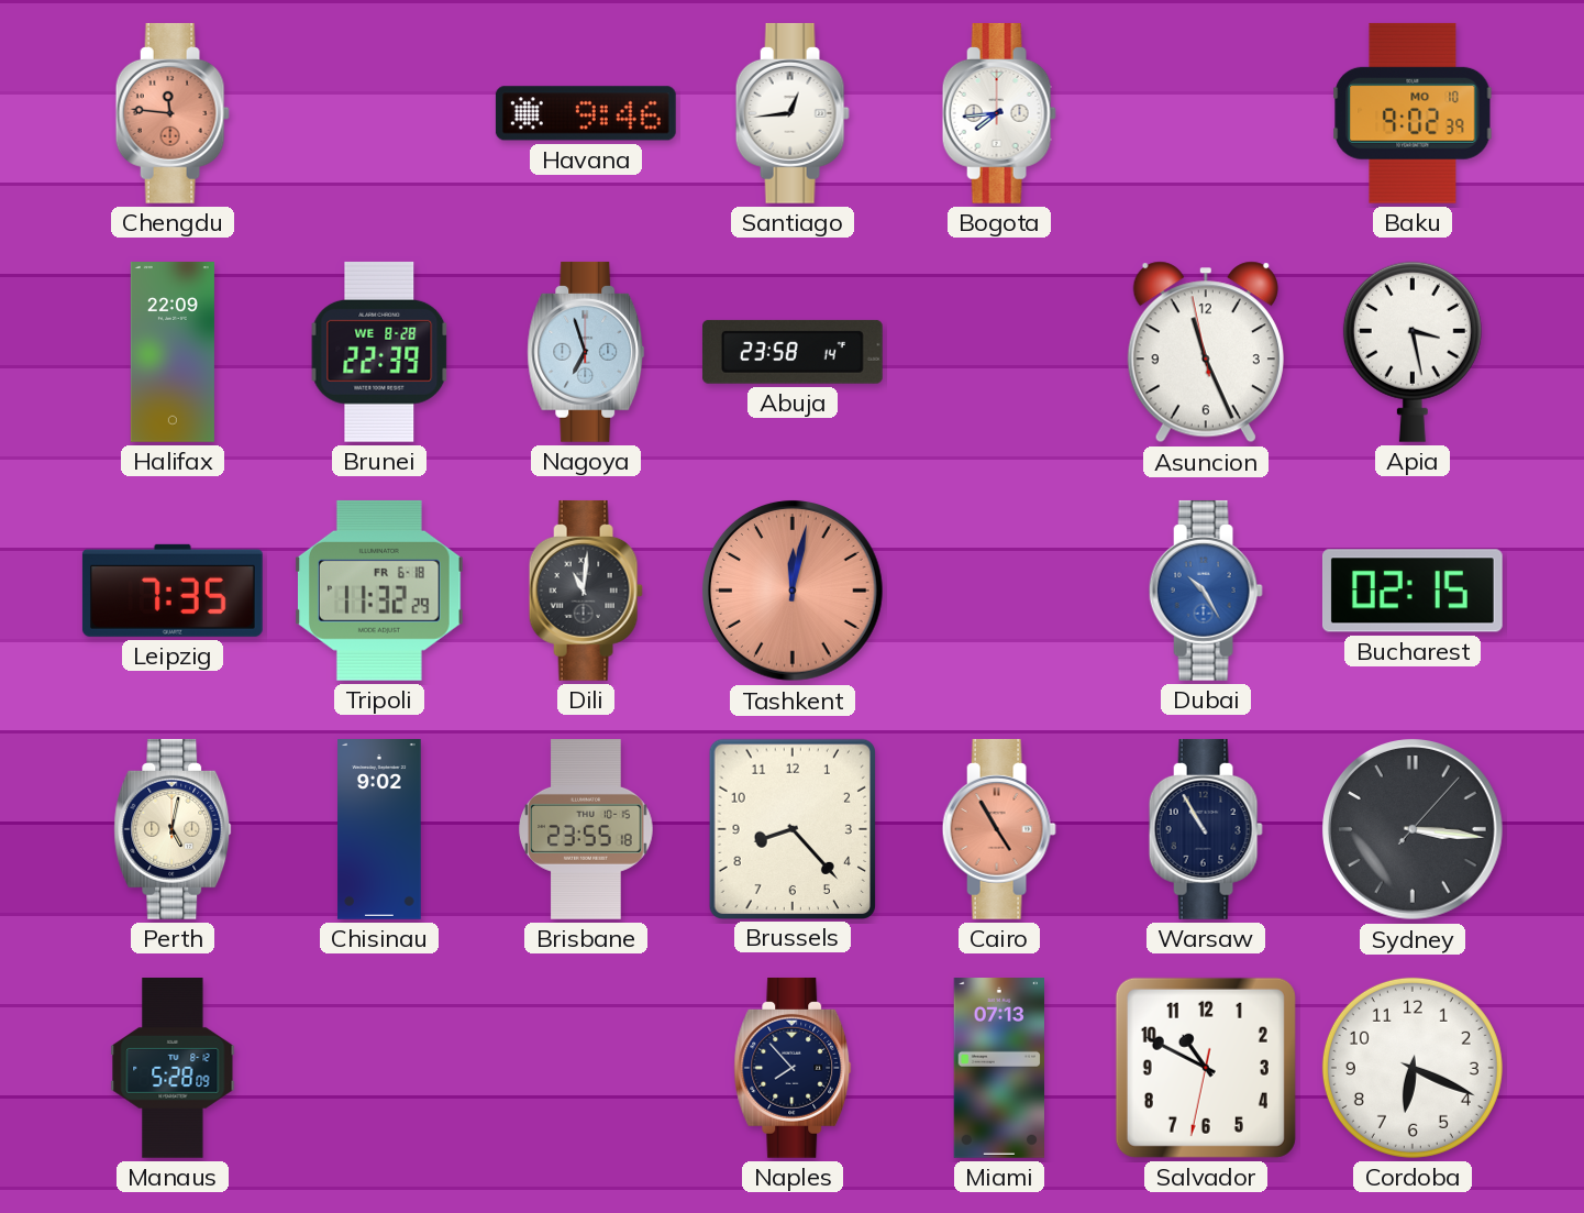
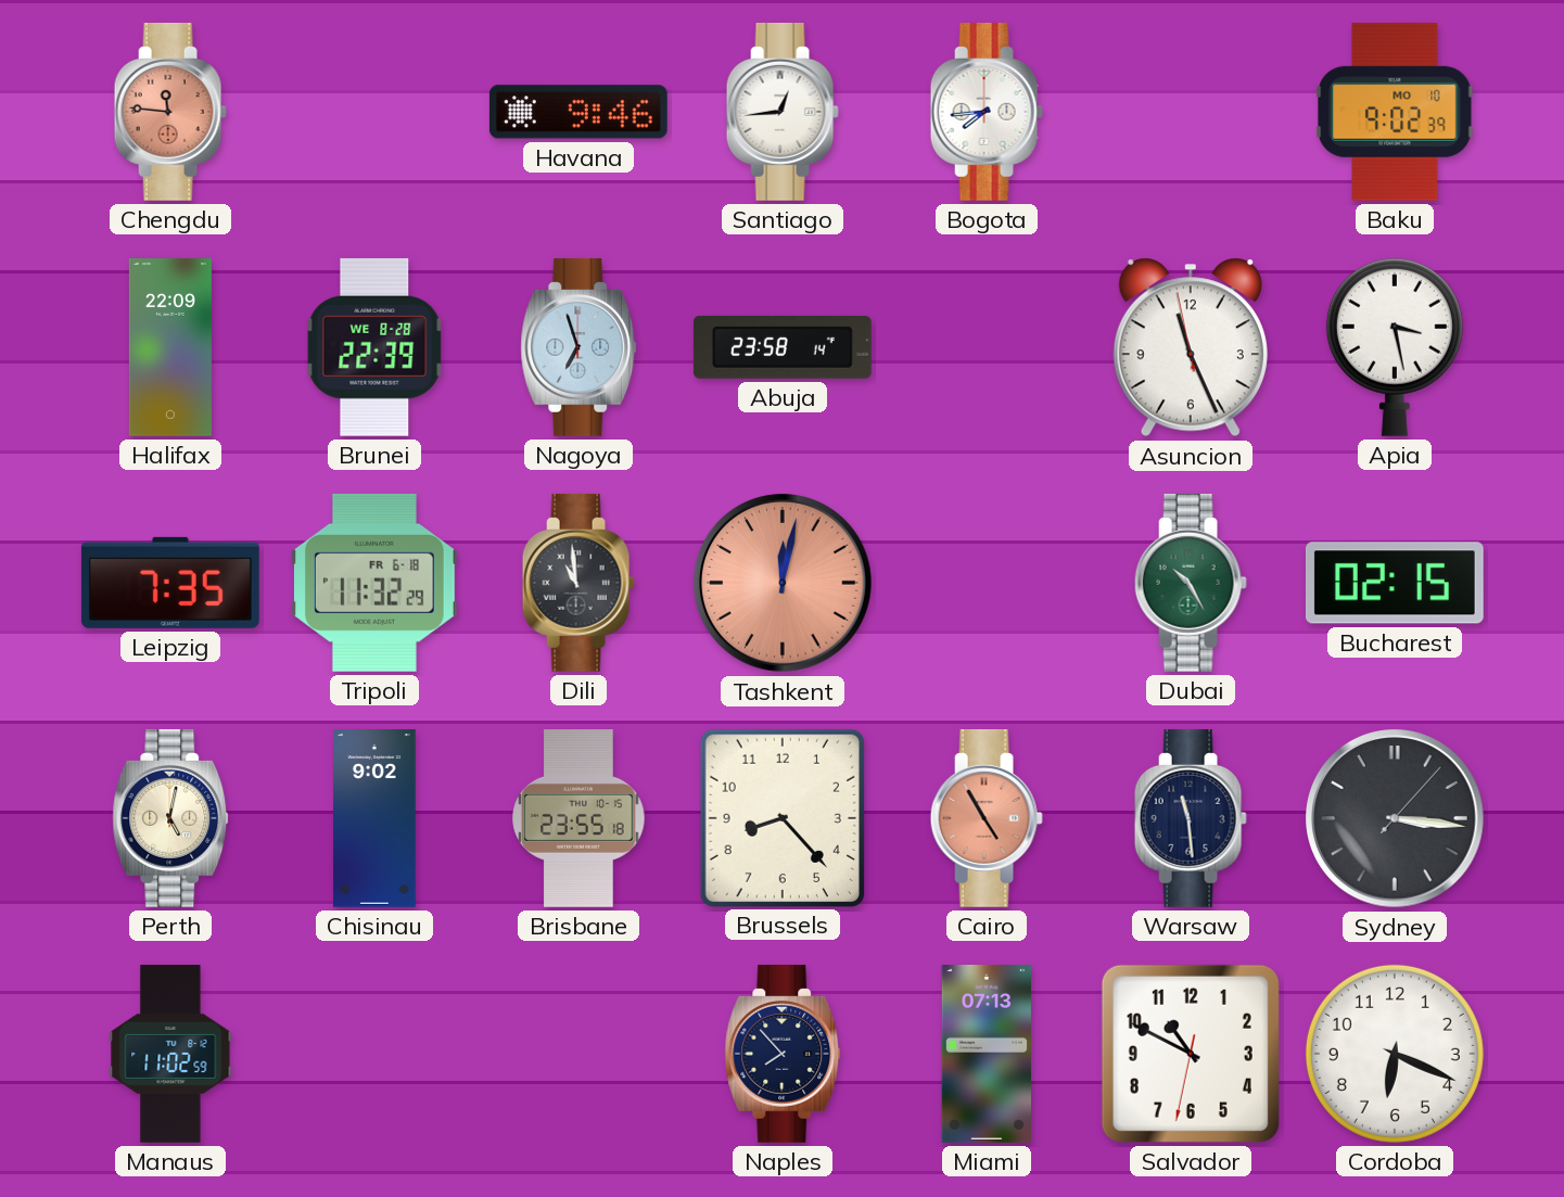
Dili: 11:01 -> 10:59 (578, 583)
Dubai dial: blue -> green (1191, 583)
Warsaw: 10:55 -> 11:29 (1191, 818)
Manaus: 5:28 -> 11:02 (170, 1055)
